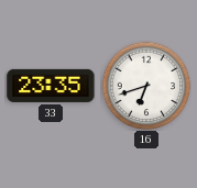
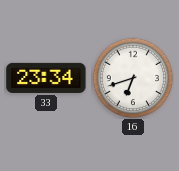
33: 23:35 -> 23:34 (46, 78)
